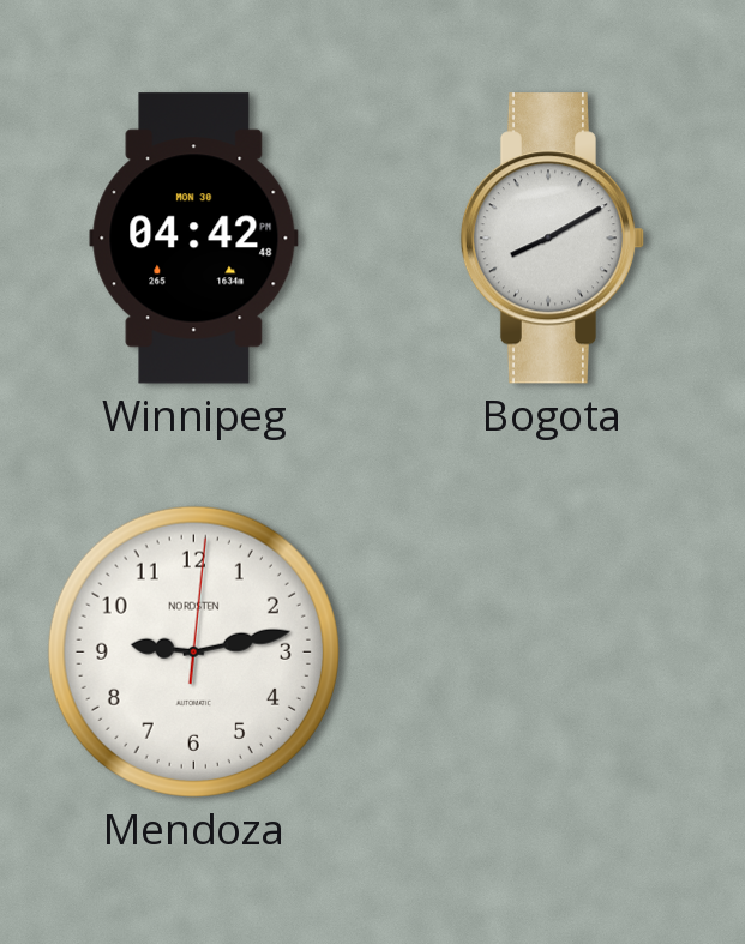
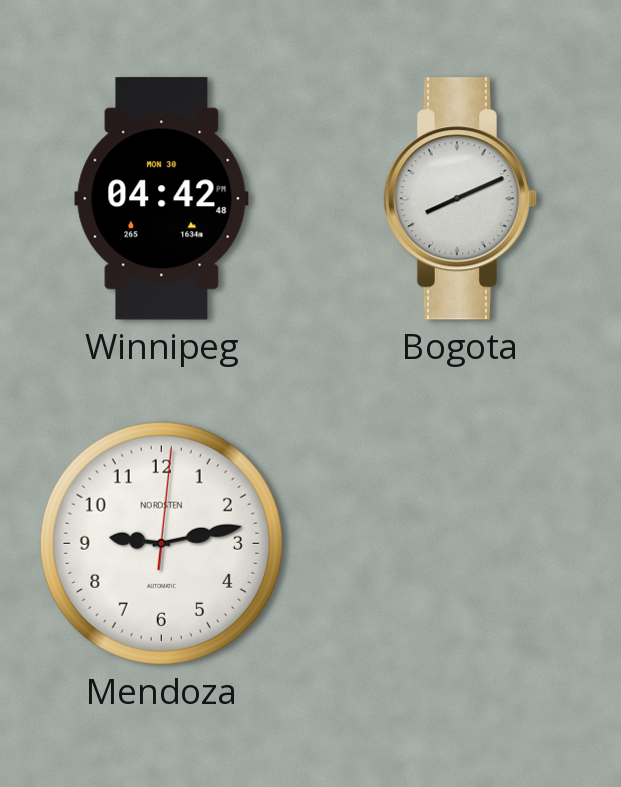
Bogota: 8:10 -> 8:11 (461, 199)
